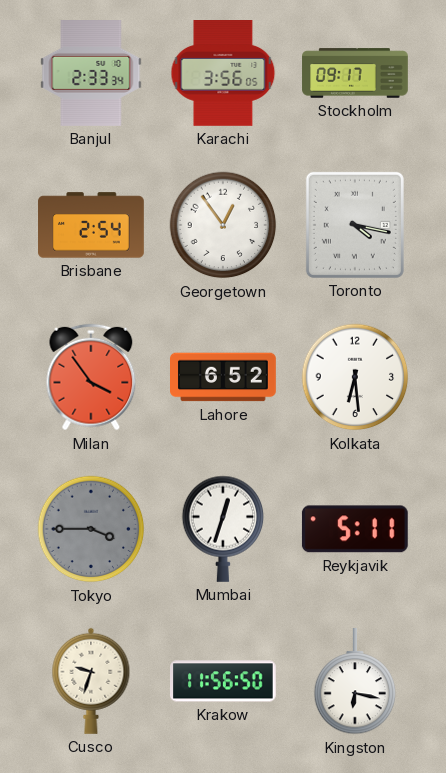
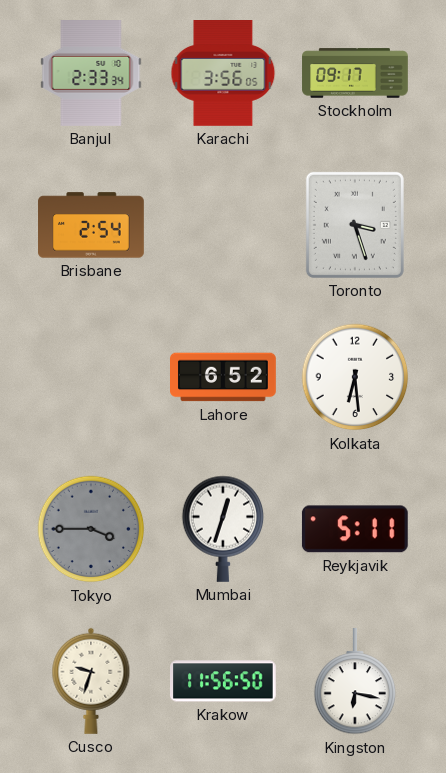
Georgetown: 12:54 -> none (223, 225)
Toronto: 4:17 -> 3:27 (355, 225)
Milan: 3:54 -> none (91, 377)
